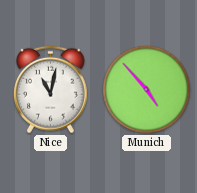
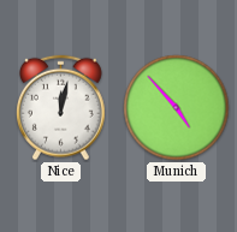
Nice: 11:02 -> 12:02 (61, 108)
